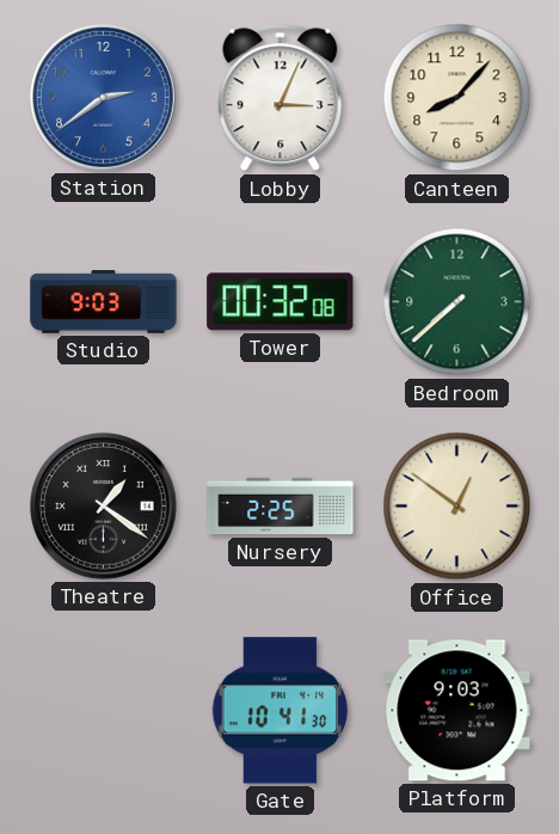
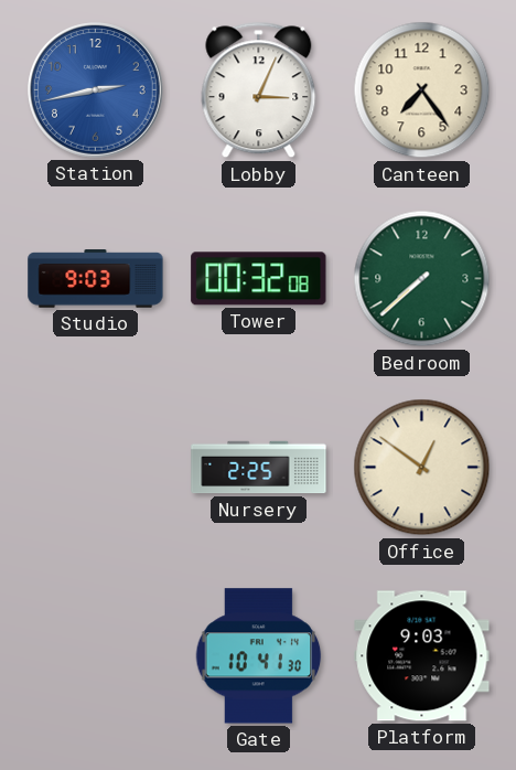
Station: 2:39 -> 2:43 (96, 90)
Canteen: 8:07 -> 7:24 (422, 90)
Theatre: 1:21 -> none (104, 507)
